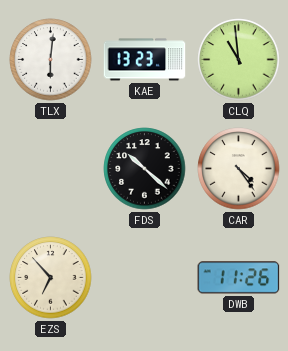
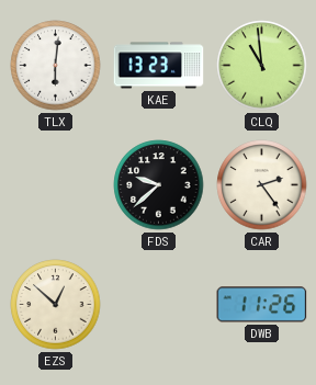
FDS: 10:22 -> 9:38 (159, 185)
CAR: 4:24 -> 2:24 (262, 185)
EZS: 6:53 -> 12:52 (56, 305)
